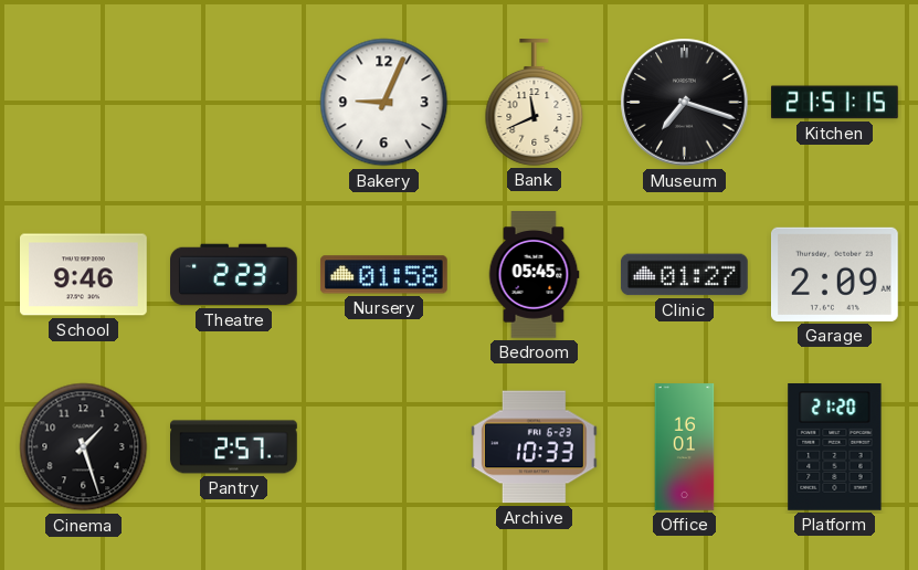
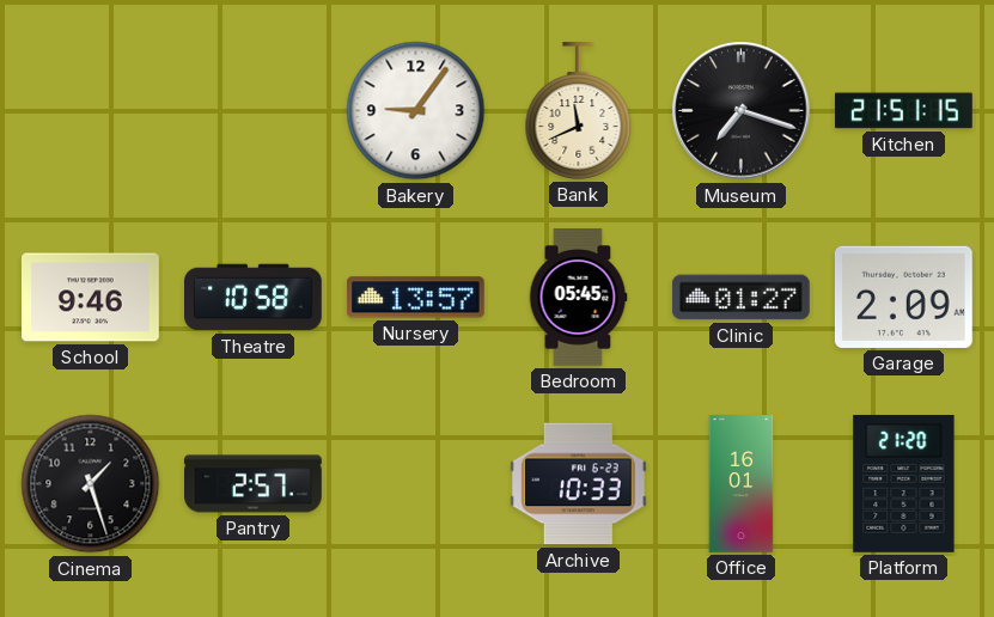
Bakery: 9:04 -> 9:06 (416, 111)
Theatre: 2:23 -> 10:58 (254, 298)
Nursery: 01:58 -> 13:57 (415, 298)
